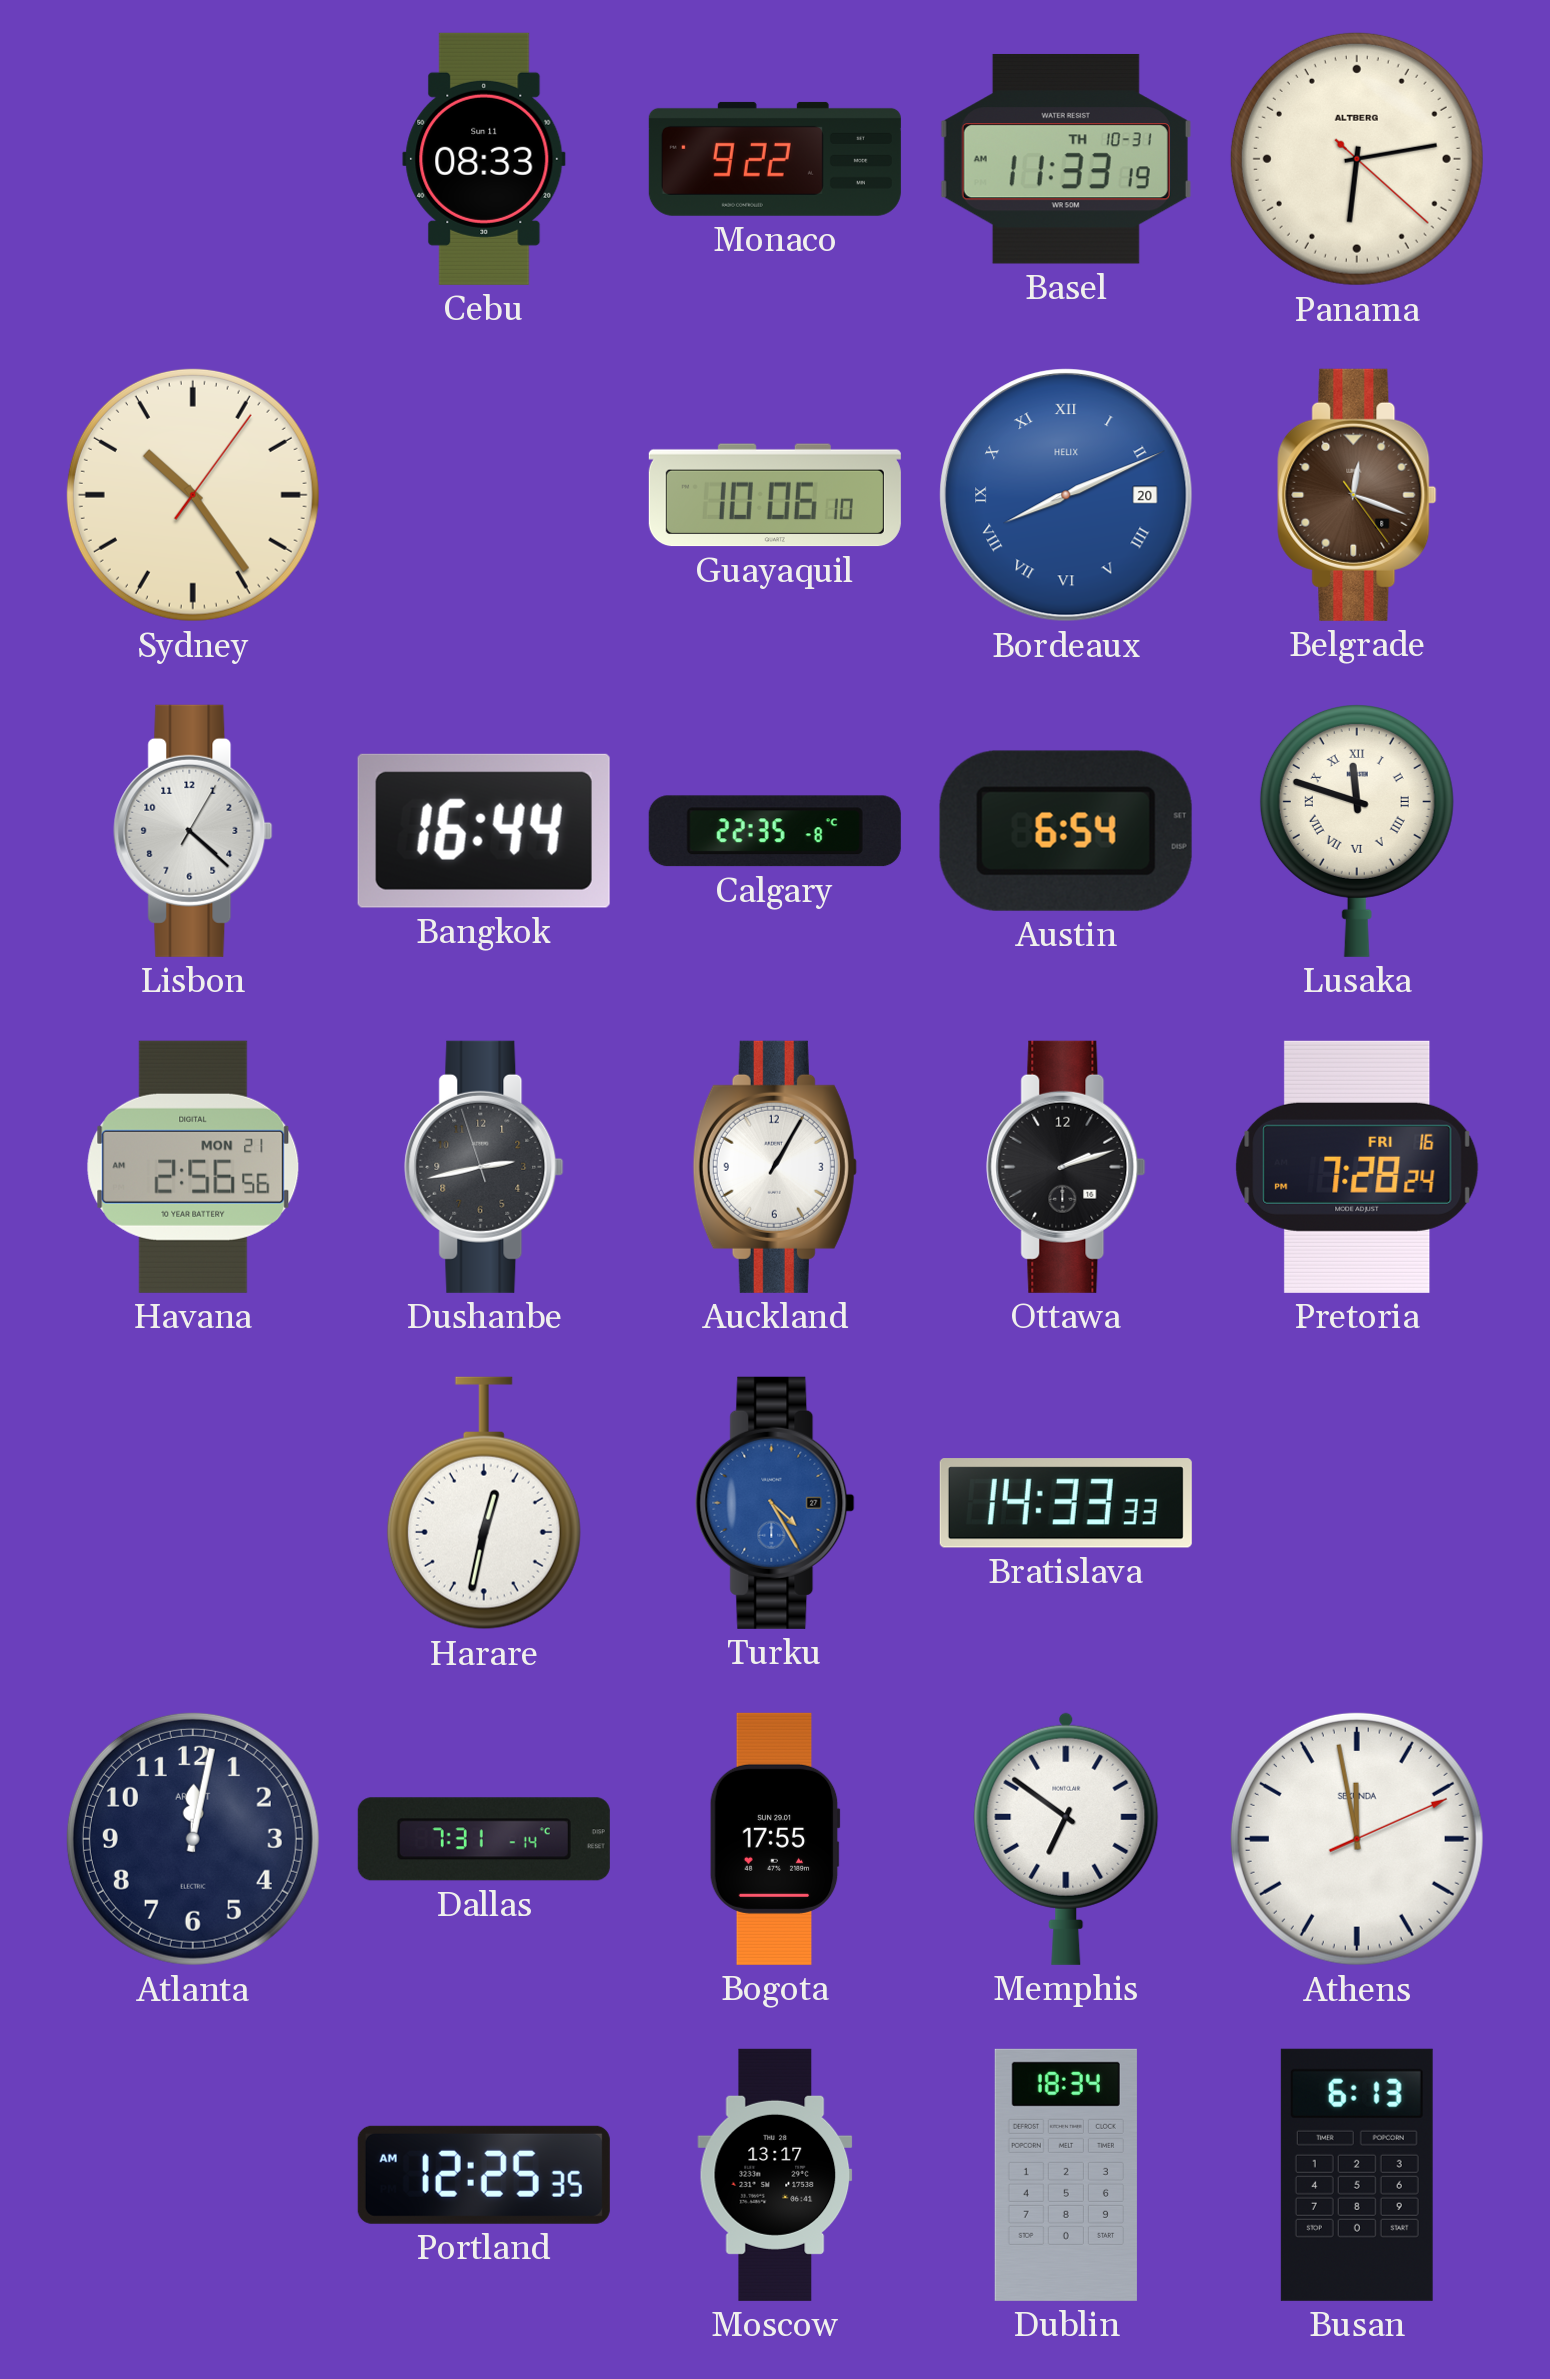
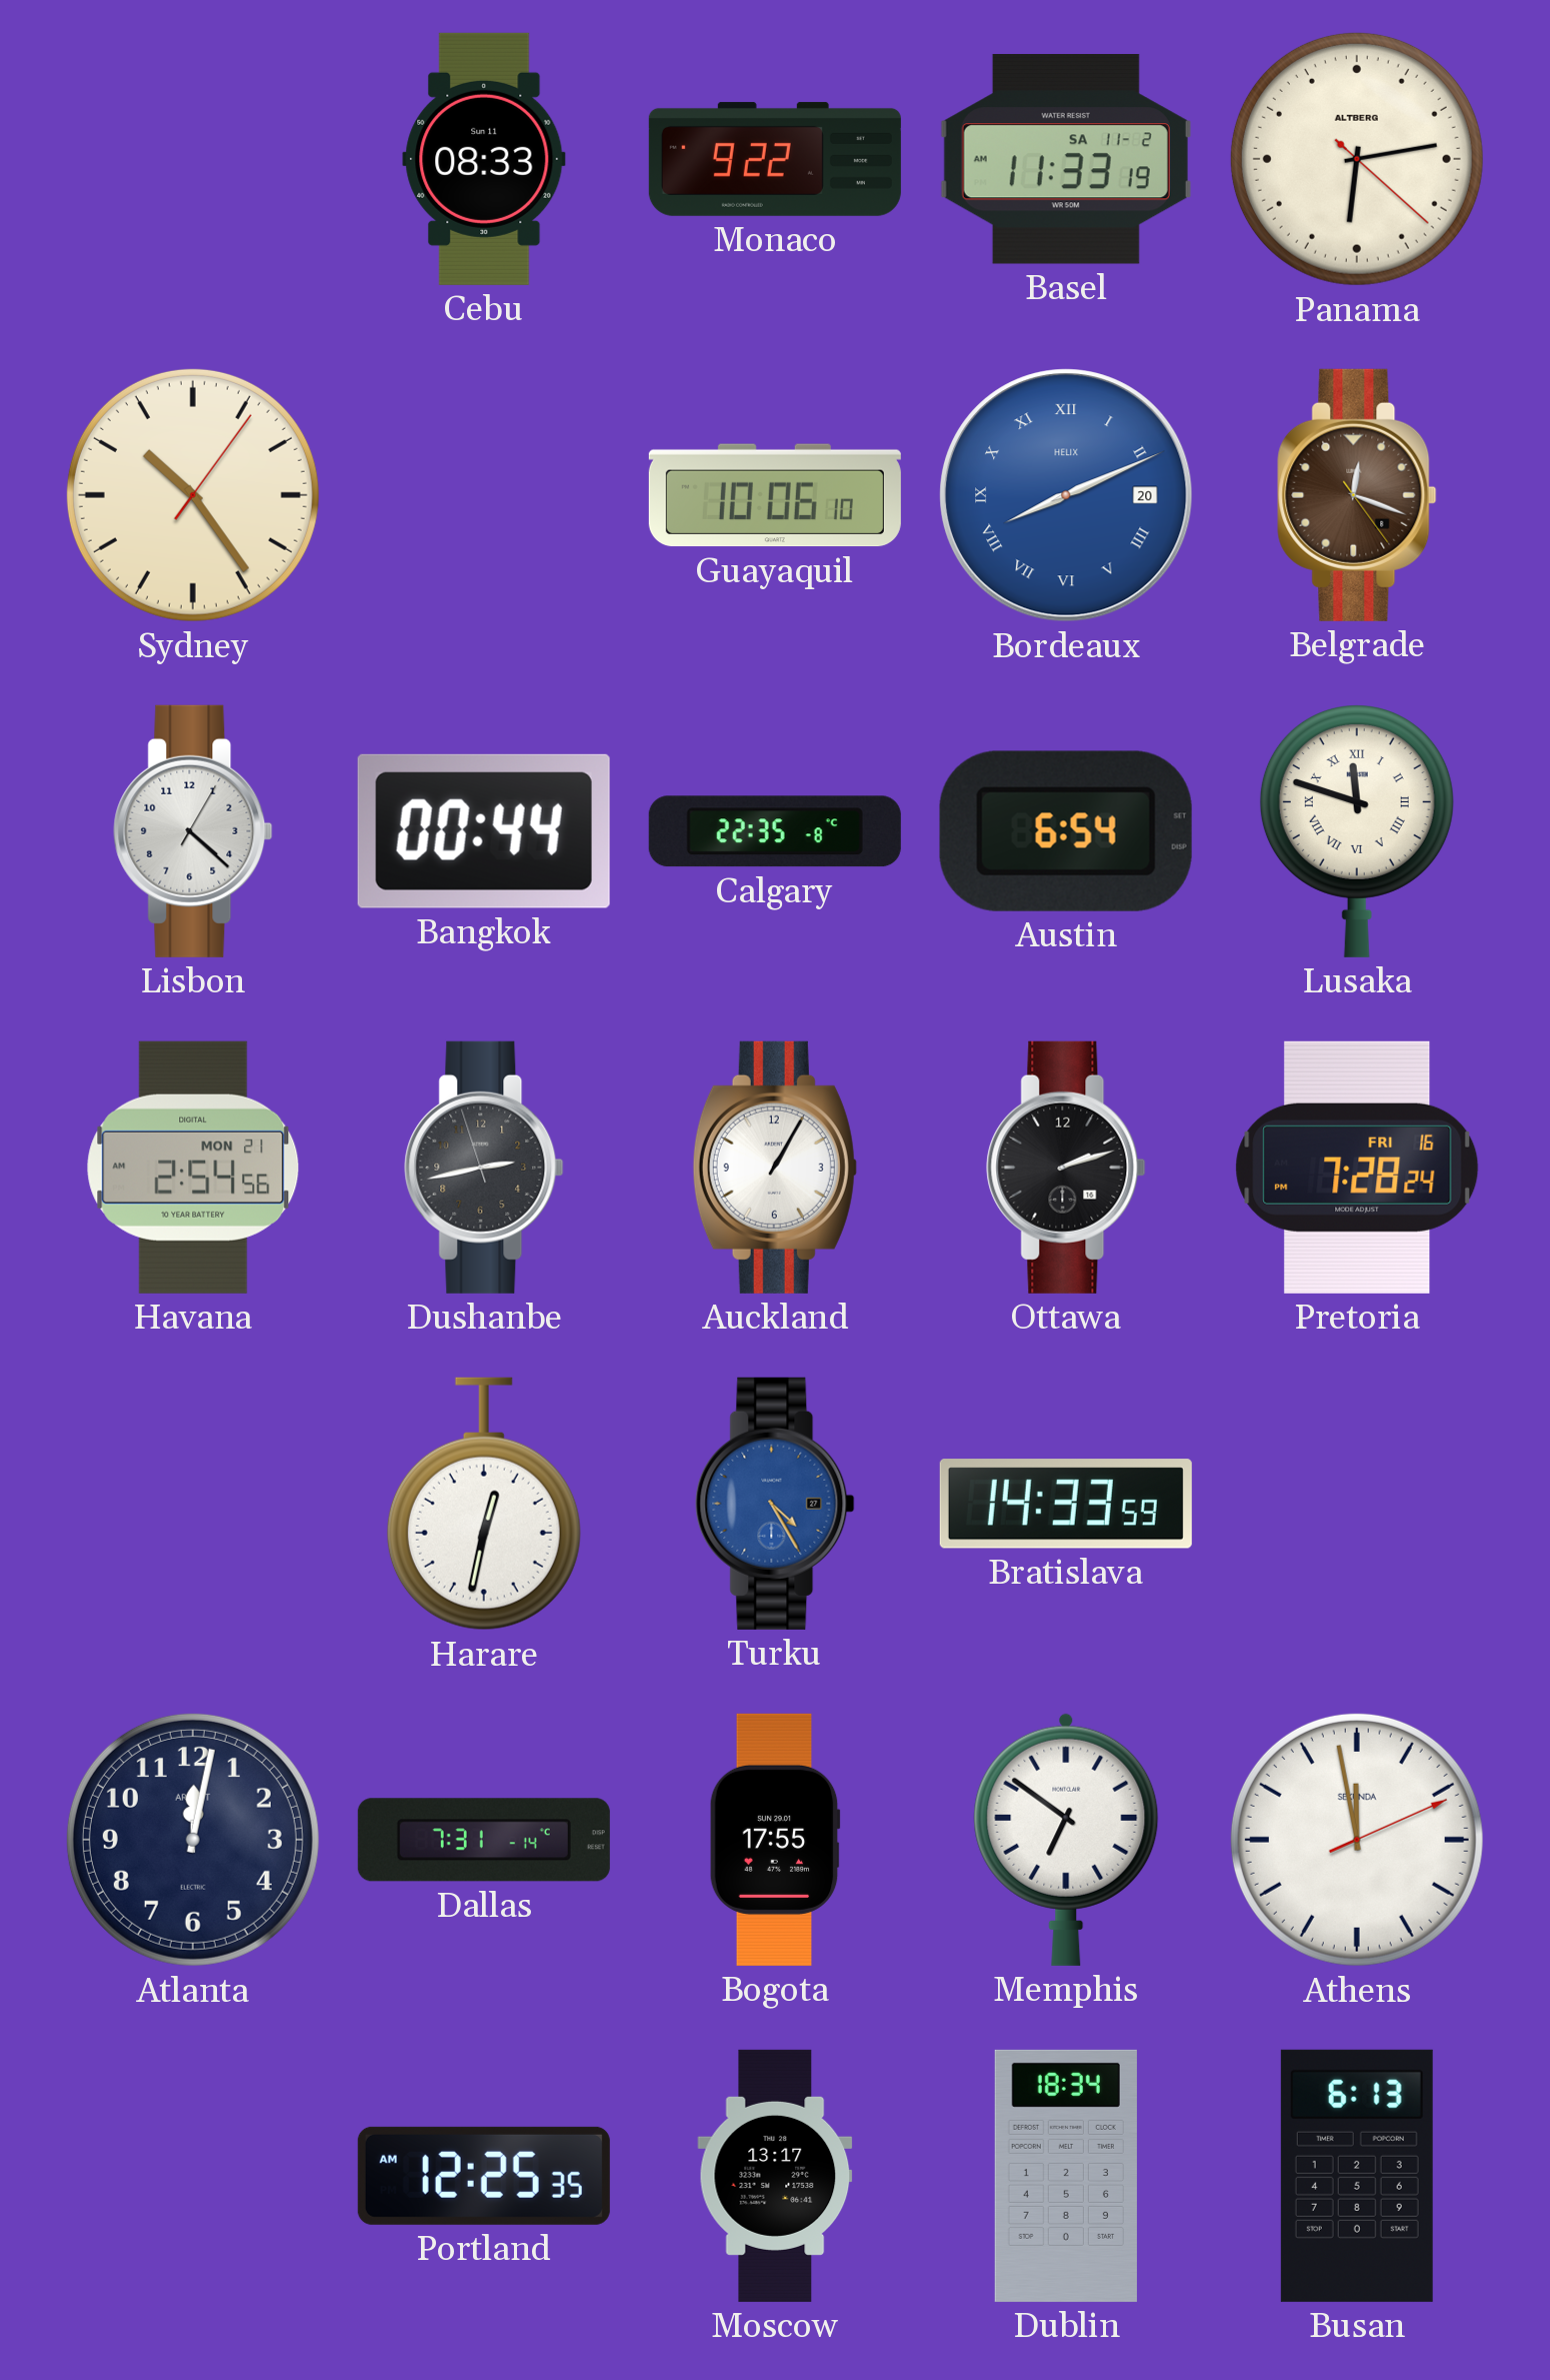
Basel date: TH 10-31 -> SA 11-2 (1066, 159)
Bangkok: 16:44 -> 00:44 (484, 831)
Havana: 2:56 -> 2:54 (193, 1167)
Bratislava: 14:33:33 -> 14:33:59 (1066, 1504)
